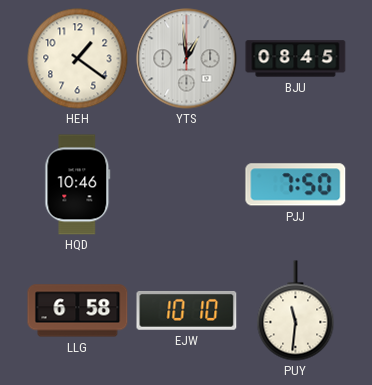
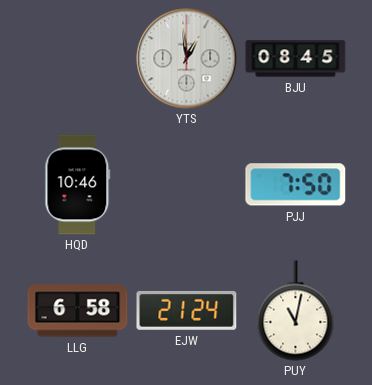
HEH: 1:21 -> none (78, 59)
EJW: 10:10 -> 21:24 (187, 310)
PUY: 11:31 -> 11:02 (296, 311)
